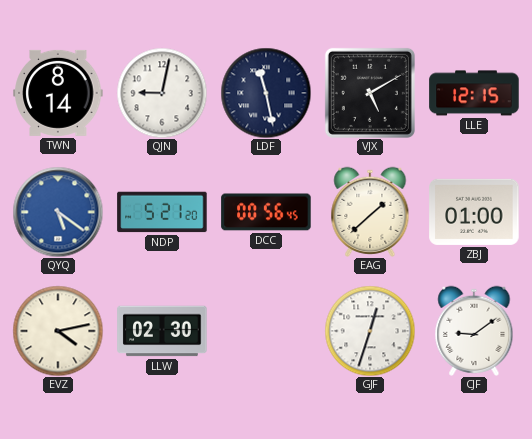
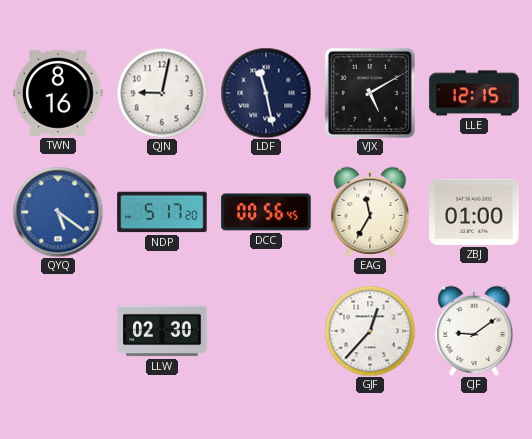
TWN: 8:14 -> 8:16 (58, 93)
NDP: 5:21 -> 5:17 (162, 212)
EAG: 1:38 -> 11:35 (370, 212)
EVZ: 4:13 -> none (58, 331)
GJF: 12:33 -> 12:37 (370, 331)
